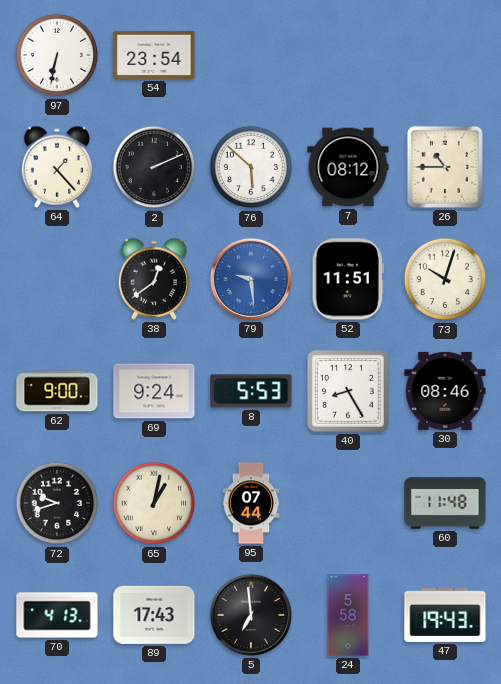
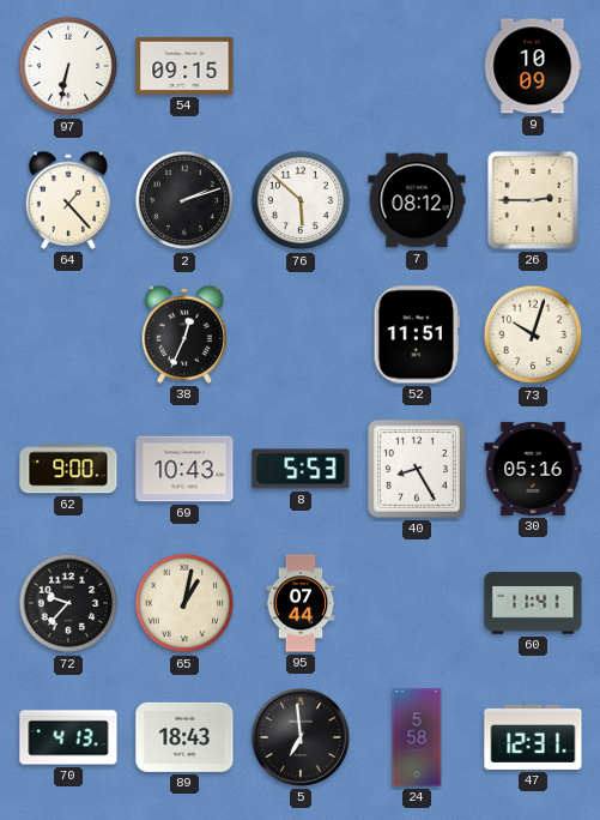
54: 23:54 -> 09:15 (184, 66)
9: none -> 10:09 (533, 66)
2: 2:11 -> 2:12 (184, 200)
26: 10:45 -> 2:45 (533, 200)
38: 12:39 -> 12:34 (184, 334)
79: 9:29 -> none (251, 279)
69: 9:24 -> 10:43 (184, 469)
30: 08:46 -> 05:16 (533, 469)
72: 9:42 -> 9:37 (68, 603)
60: 11:48 -> 11:41 (533, 603)
89: 17:43 -> 18:43 (184, 737)
47: 19:43 -> 12:31 (533, 737)
